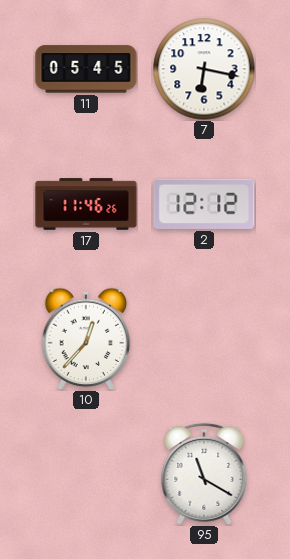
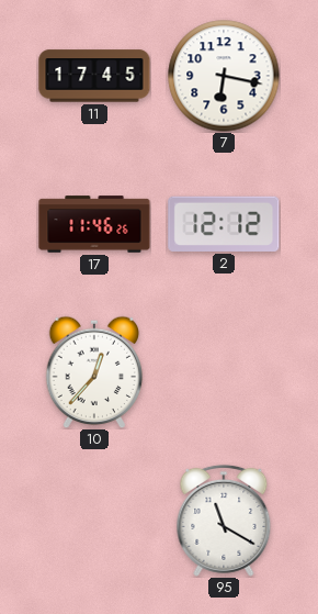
11: 05:45 -> 17:45 (94, 76)
